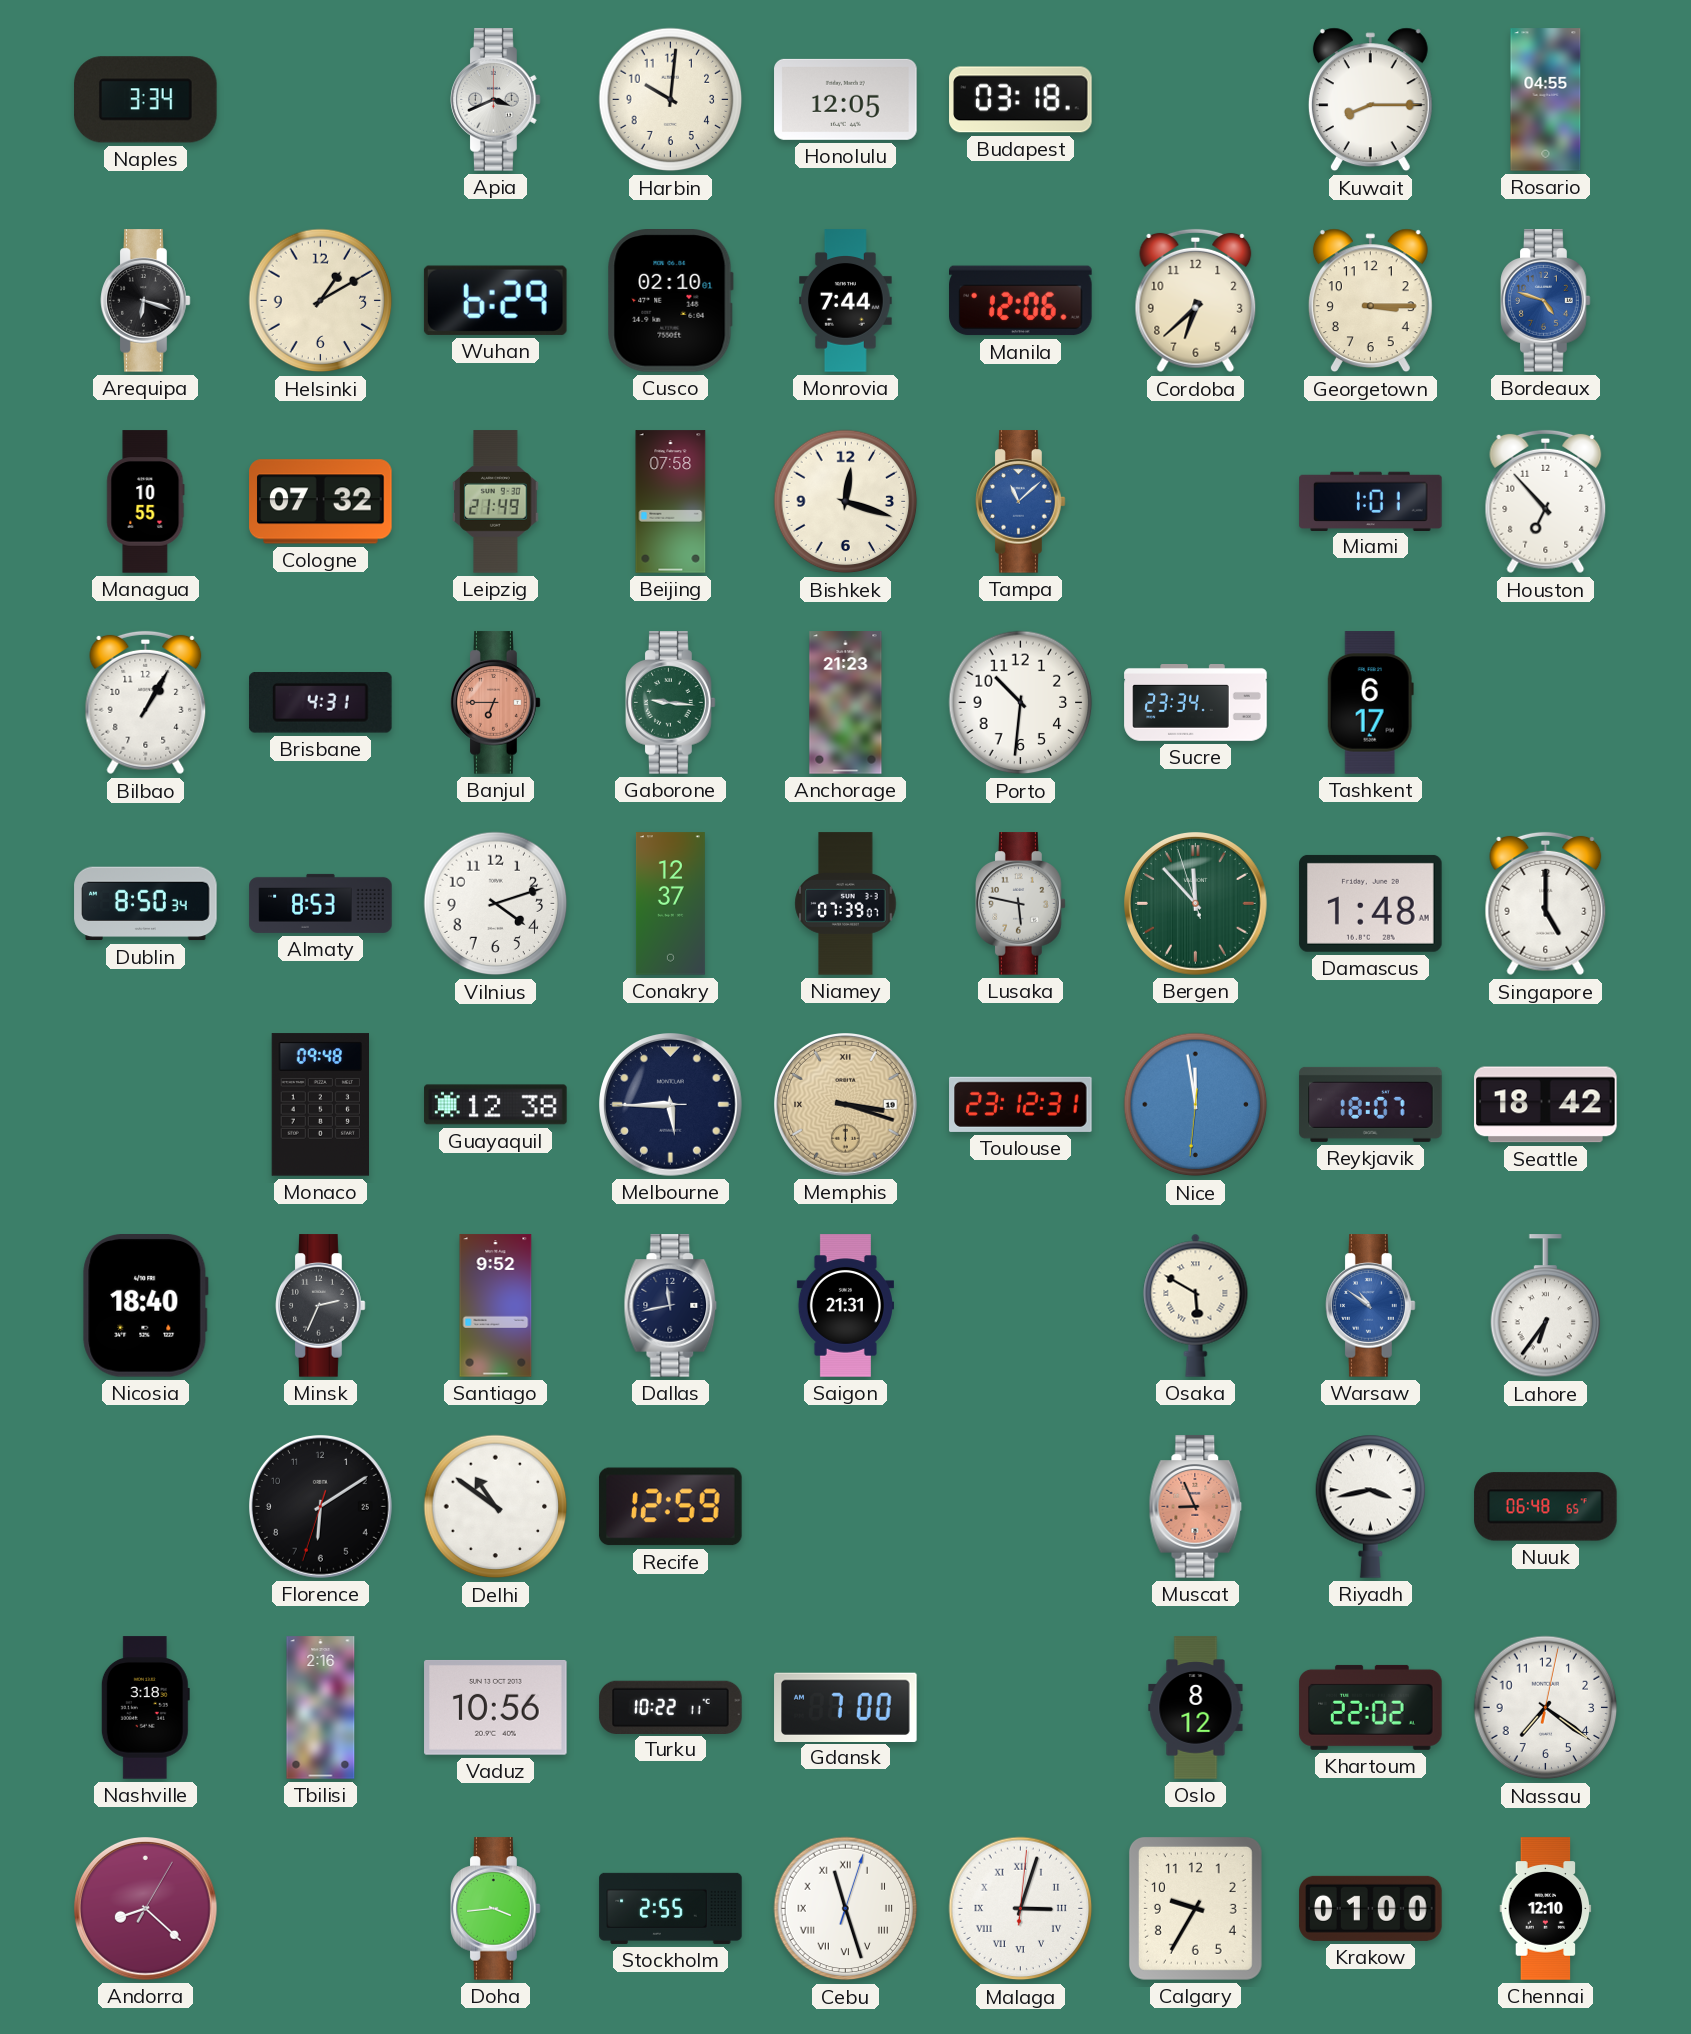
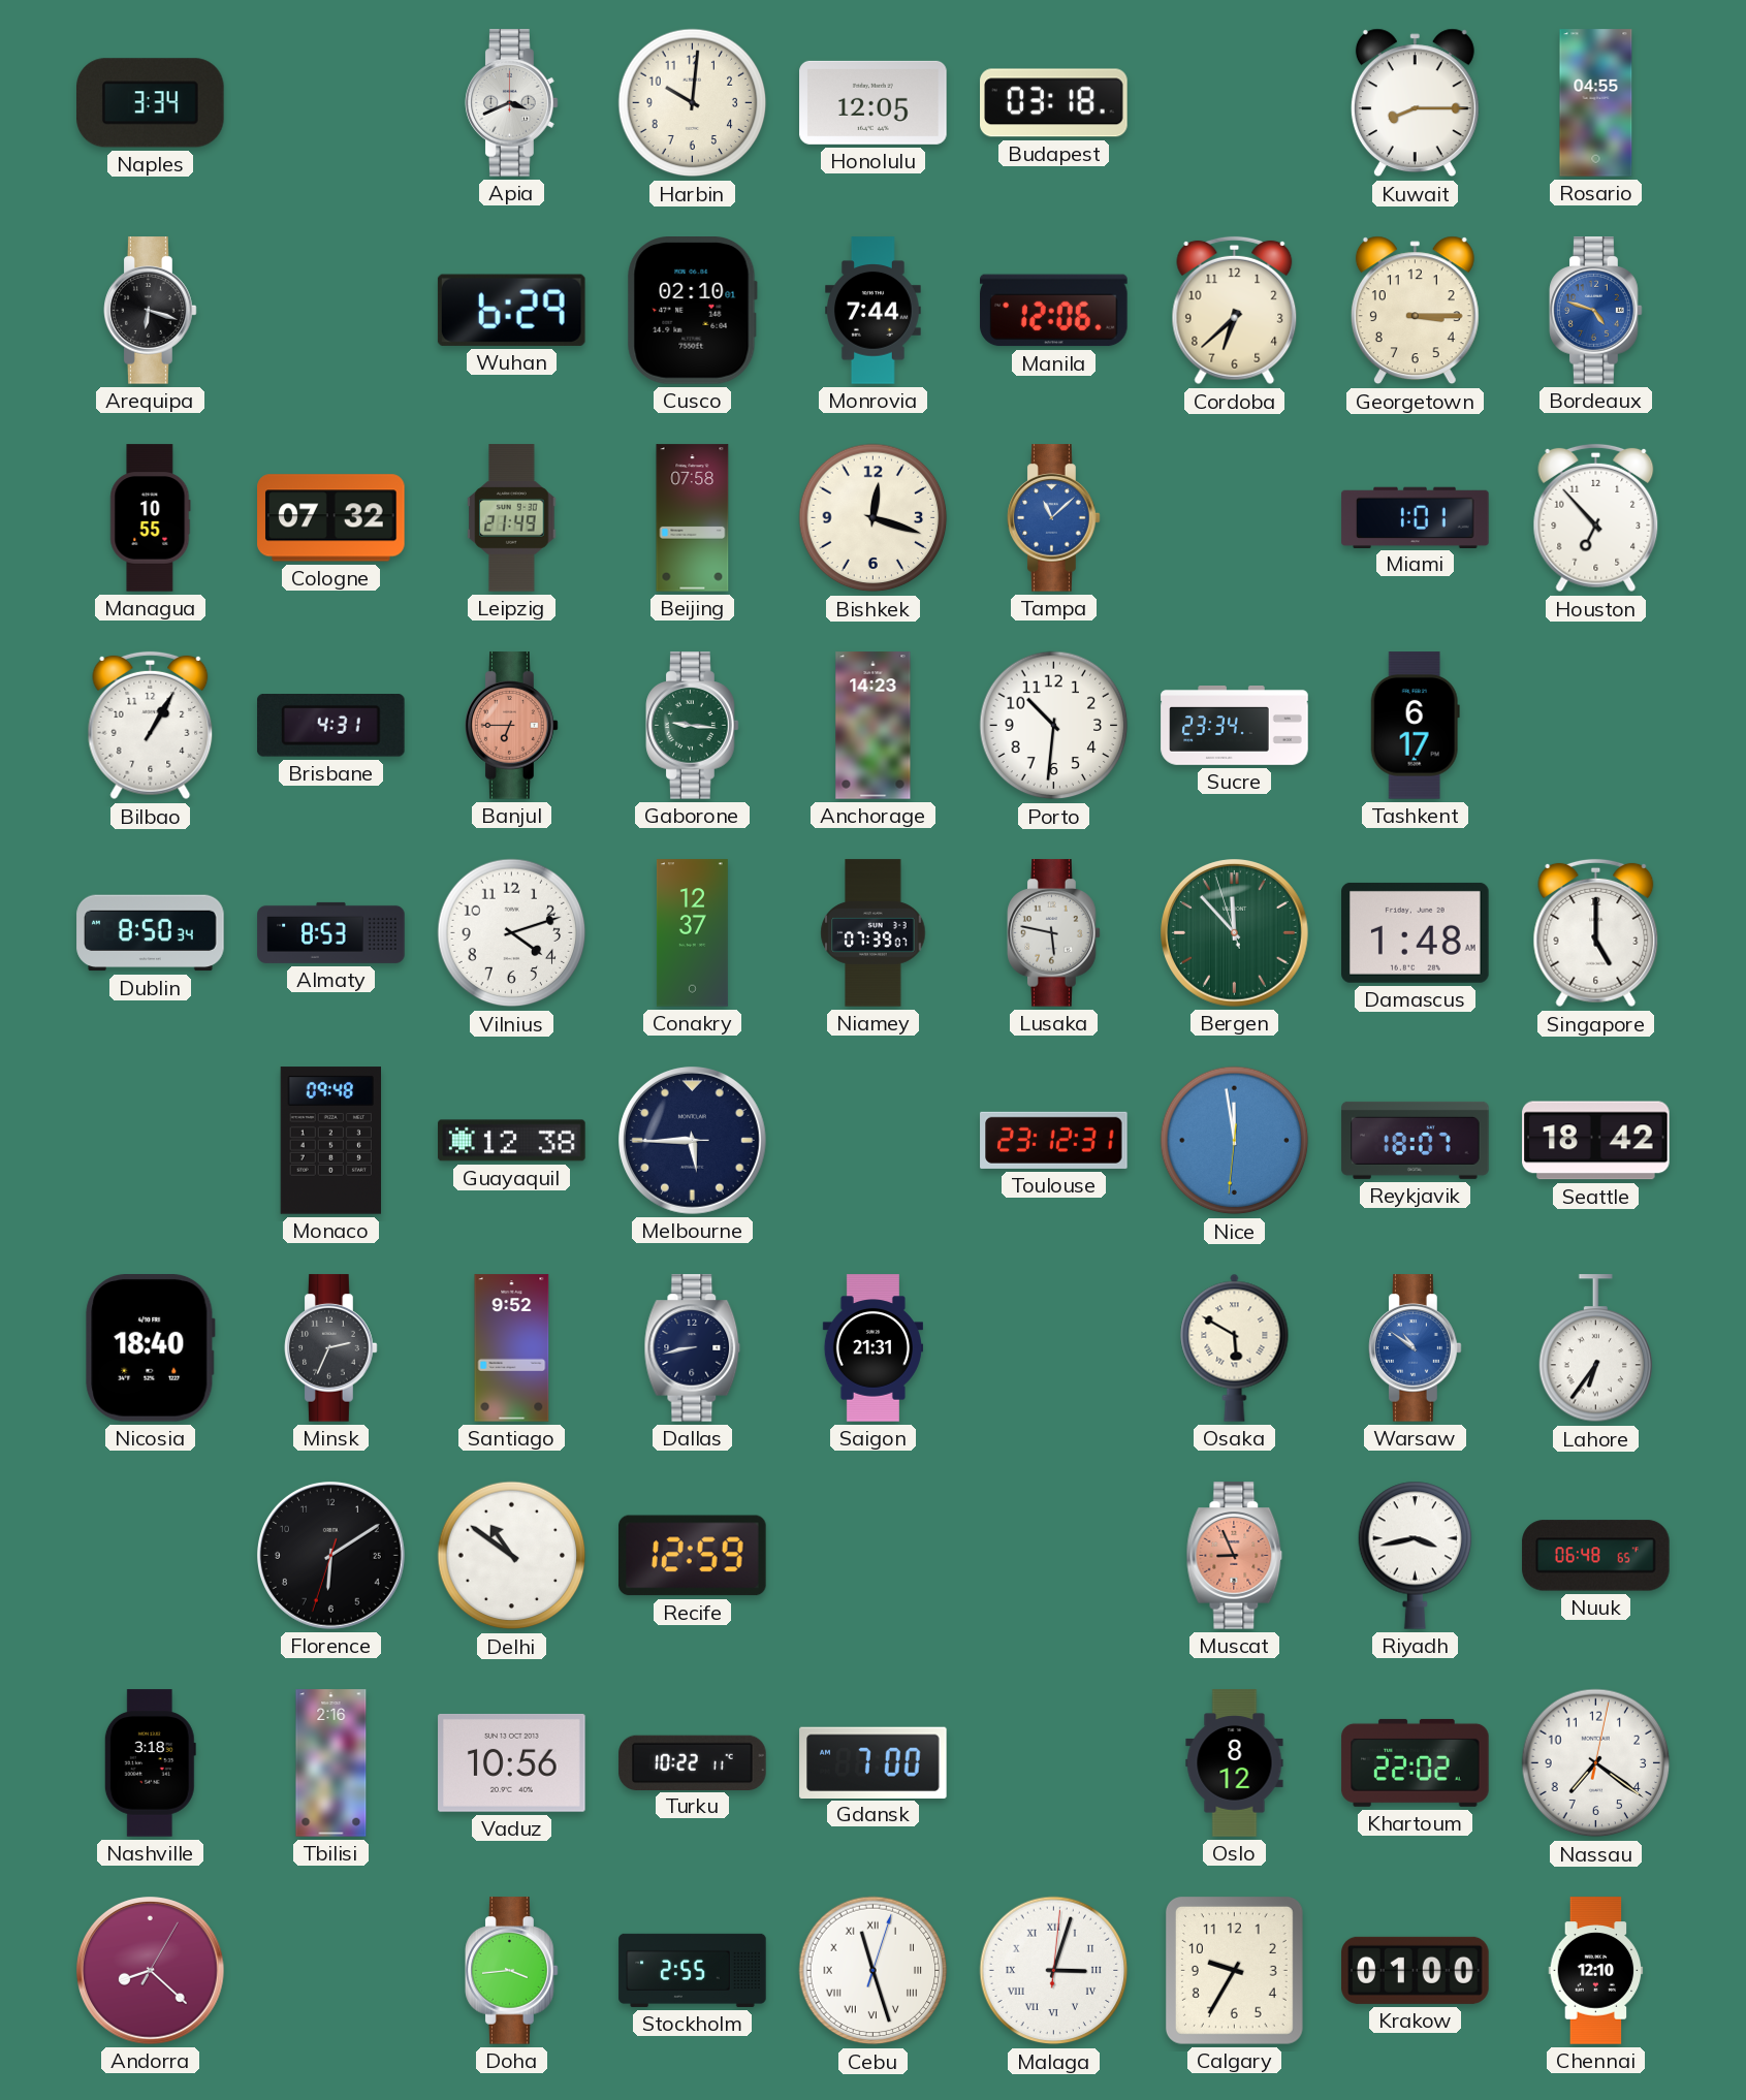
Helsinki: 1:10 -> none (321, 301)
Anchorage: 21:23 -> 14:23 (874, 726)
Memphis: 3:18 -> none (846, 1105)
Dallas: 11:43 -> 8:43 (693, 1348)
